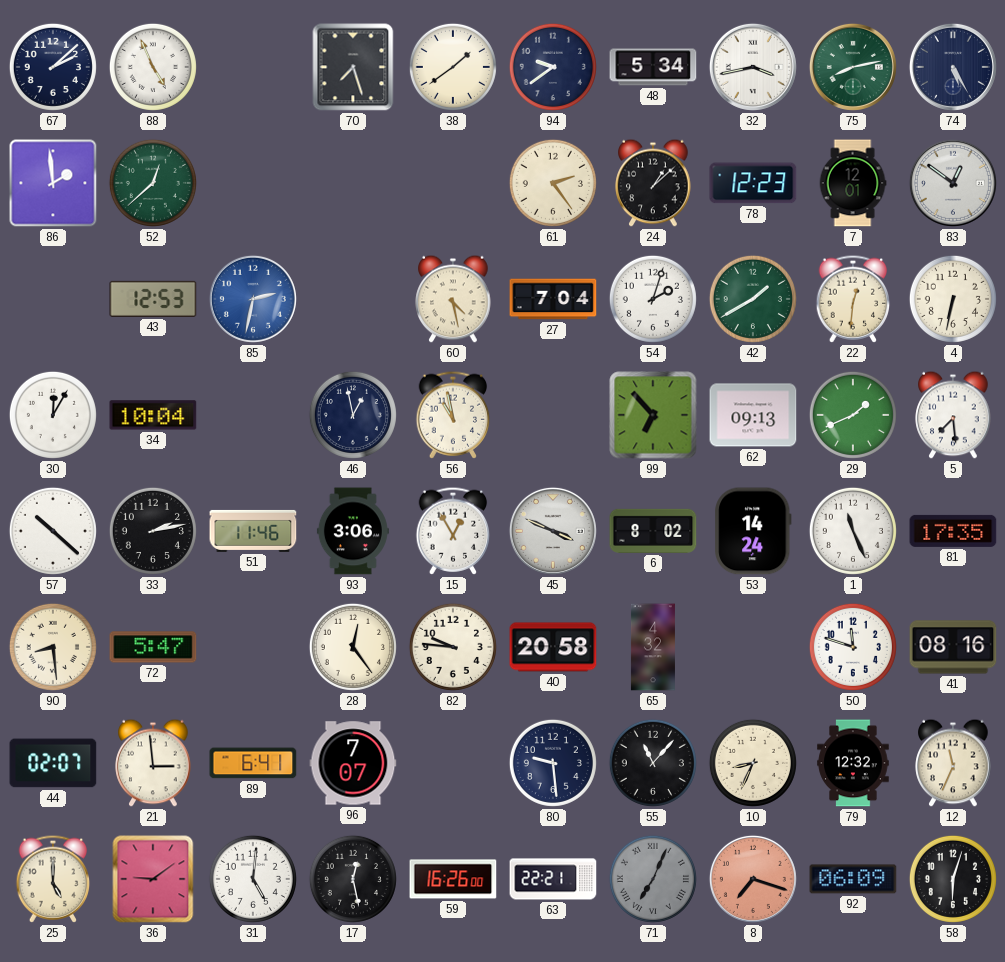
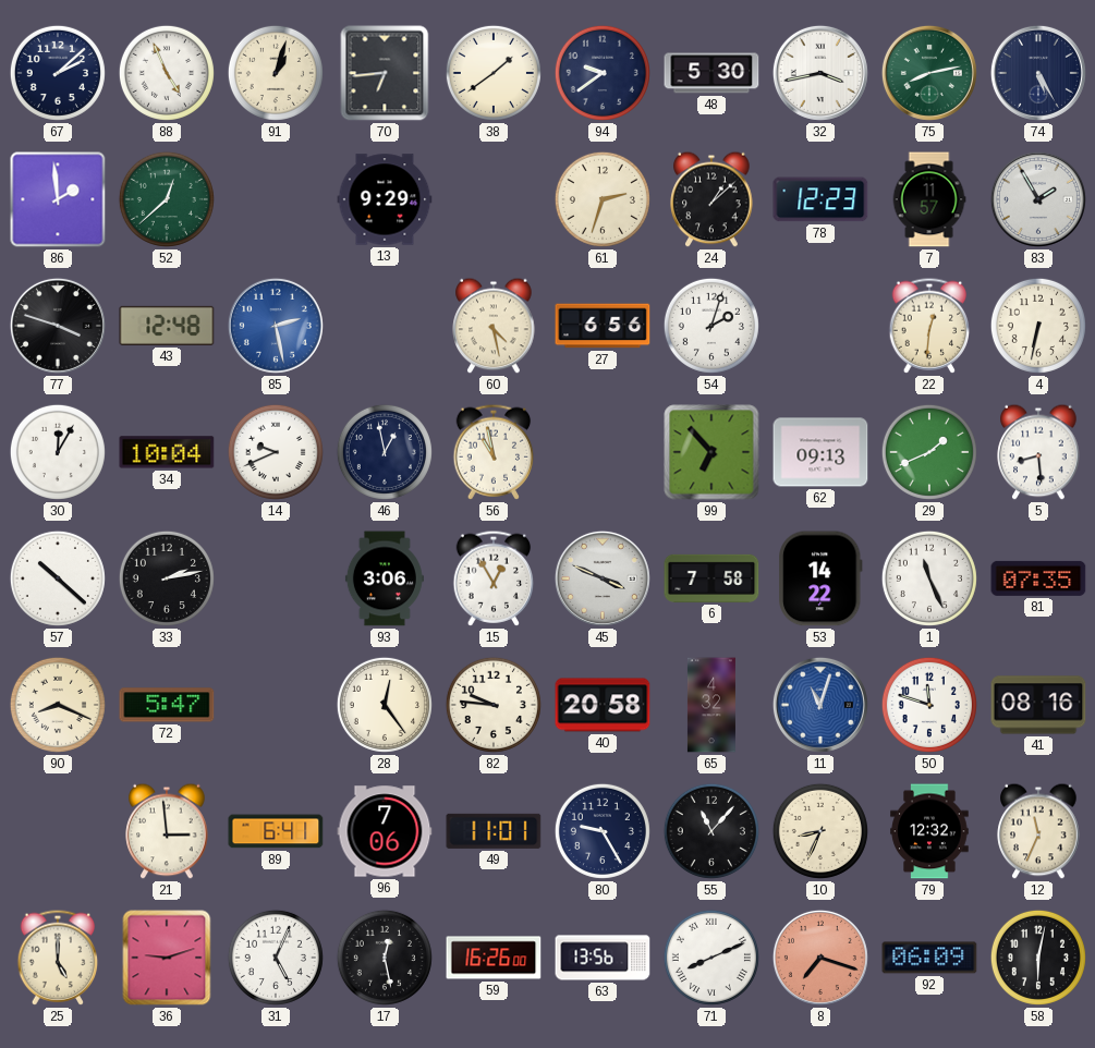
91: none -> 1:03 (276, 73)
70: 7:27 -> 6:44 (385, 73)
48: 5:34 -> 5:30 (711, 73)
13: none -> 9:29 (385, 199)
61: 2:24 -> 2:33 (603, 199)
7: 12:01 -> 11:57 (929, 199)
83: 12:51 -> 1:55 (1038, 199)
77: none -> 3:48 (58, 326)
43: 12:53 -> 12:48 (167, 326)
85: 2:32 -> 2:28 (276, 326)
27: 7:04 -> 6:56 (603, 326)
42: 1:40 -> none (753, 299)
14: none -> 9:41 (276, 452)
5: 7:29 -> 8:29 (1038, 452)
51: 11:46 -> none (253, 531)
6: 8:02 -> 7:58 (711, 578)
53: 14:24 -> 14:22 (820, 578)
81: 17:35 -> 07:35 (1038, 578)
90: 8:29 -> 8:19 (58, 705)
11: none -> 11:03 (820, 705)
44: 02:07 -> none (53, 763)
96: 7:07 -> 7:06 (385, 831)
49: none -> 11:01 (494, 831)
80: 9:29 -> 9:25 (603, 831)
36: 9:09 -> 9:12 (167, 958)
31: 5:01 -> 5:04 (276, 958)
63: 22:21 -> 13:56 (603, 958)
71: 7:04 -> 8:11 (711, 958)
71 dial: grey -> white (711, 958)
58: 6:03 -> 6:02 (1038, 958)
